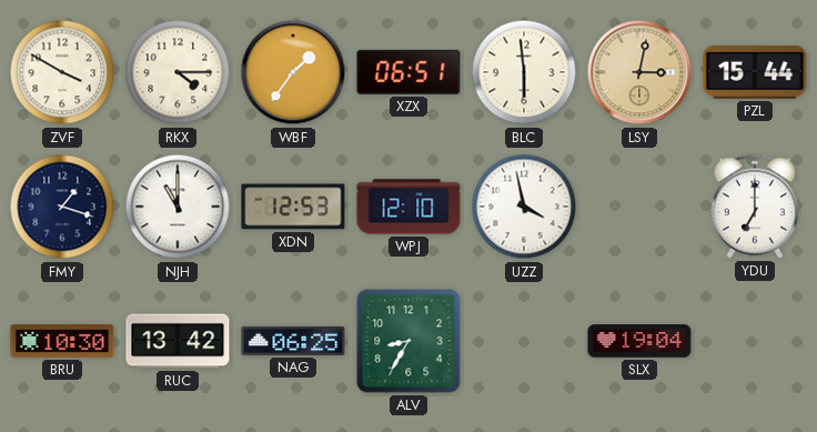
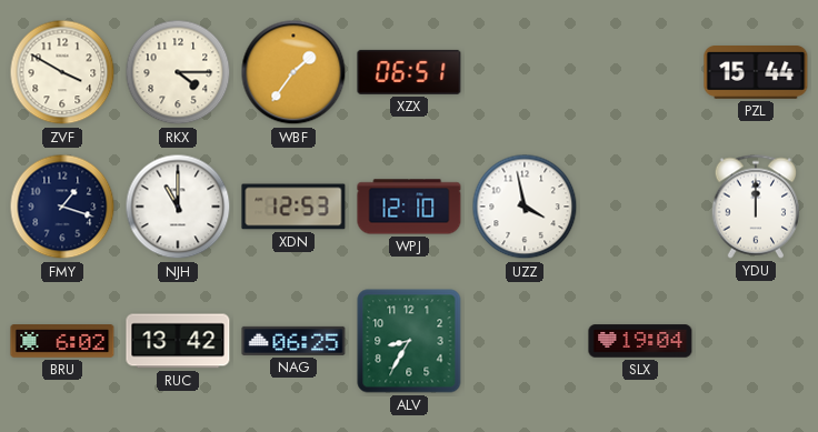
BLC: 5:59 -> none (524, 72)
LSY: 3:02 -> none (639, 72)
YDU: 7:00 -> 12:00 (756, 207)
BRU: 10:30 -> 6:02 (62, 341)
